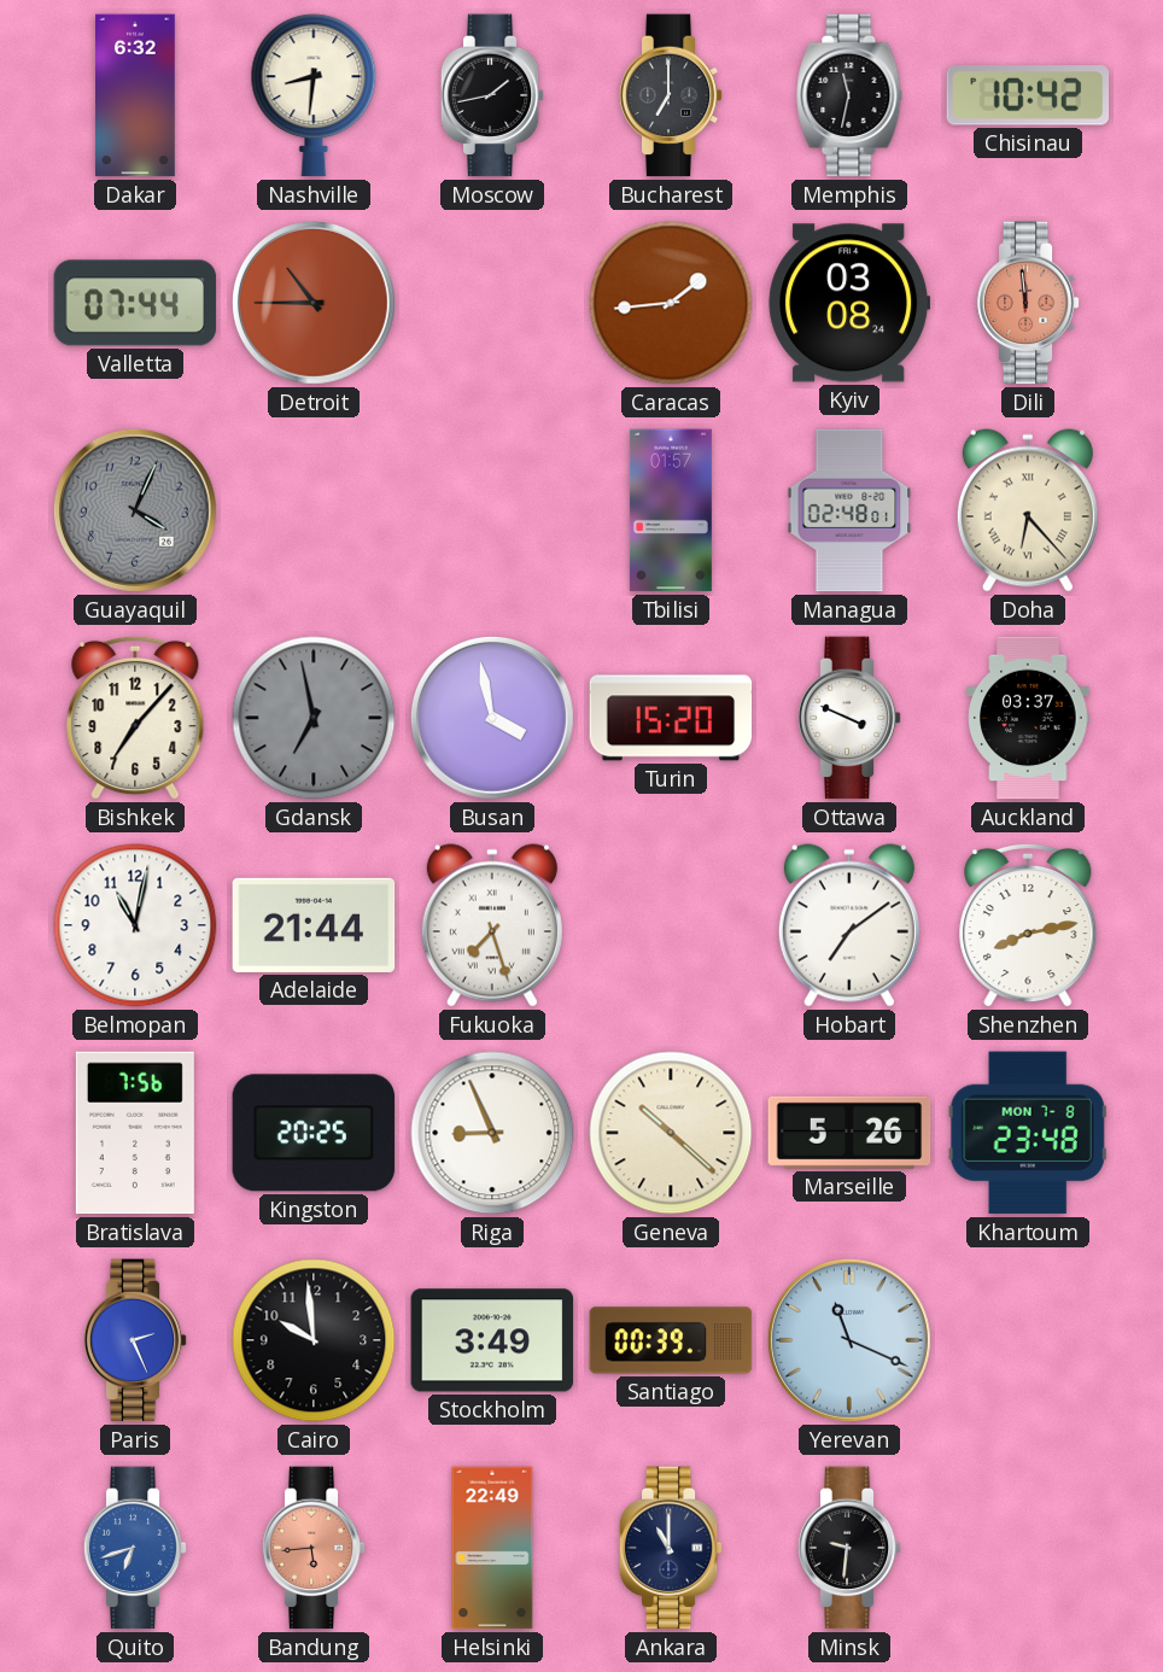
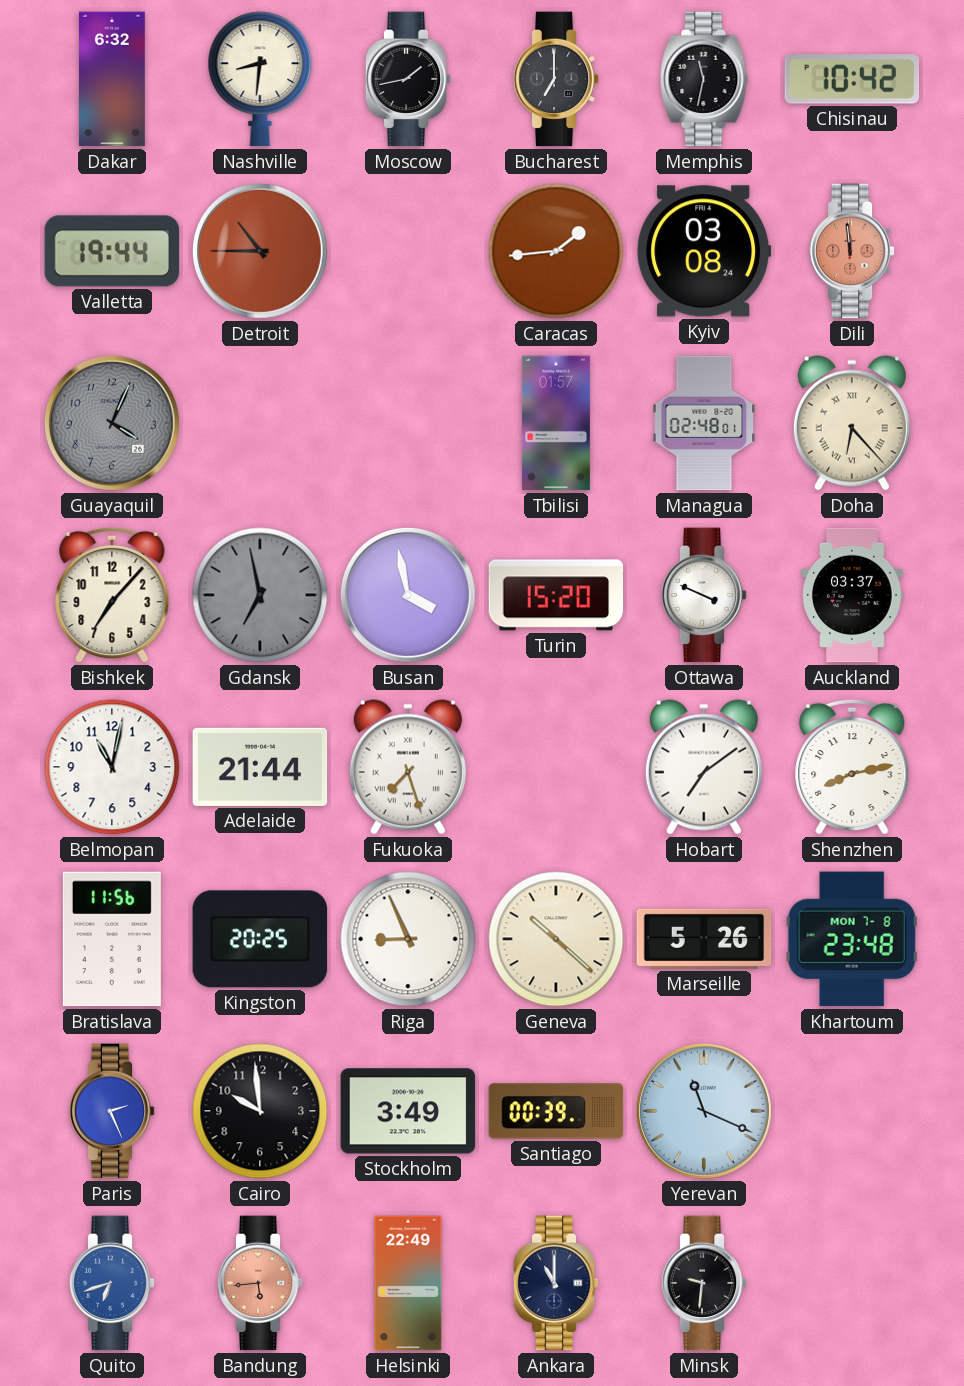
Valletta: 07:44 -> 19:44 (112, 251)
Bratislava: 7:56 -> 11:56 (112, 939)
